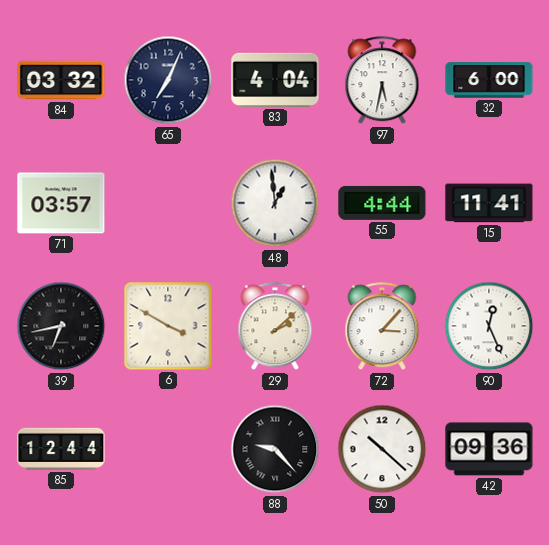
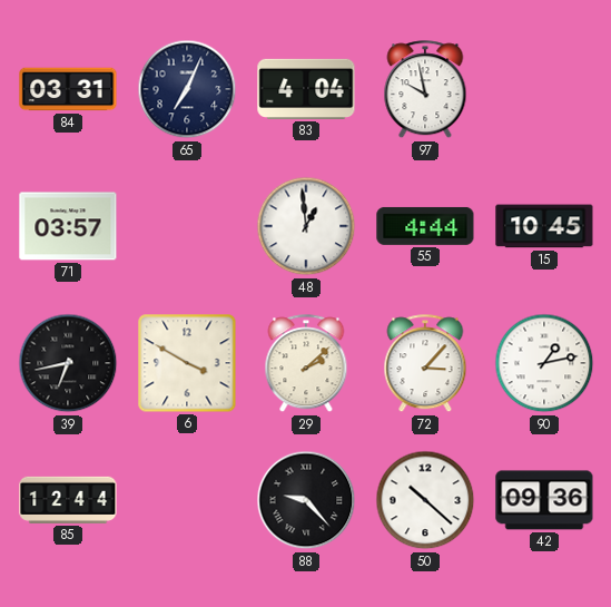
84: 03:32 -> 03:31 (68, 89)
97: 5:32 -> 9:58 (425, 90)
32: 6:00 -> none (489, 80)
15: 11:41 -> 10:45 (544, 226)
90: 12:26 -> 1:13 (544, 363)
